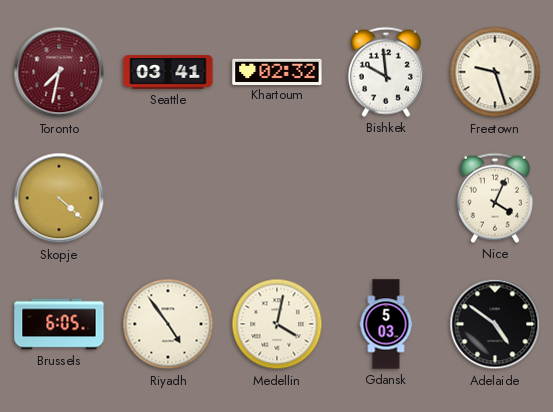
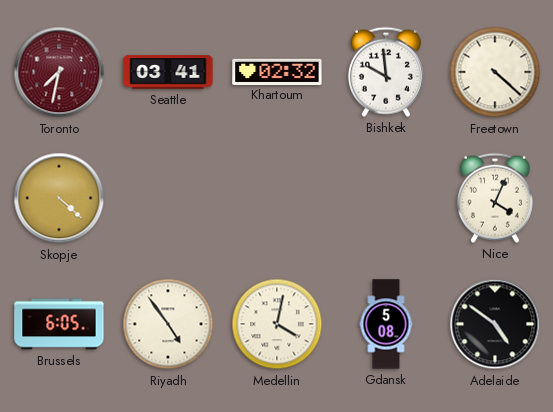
Freetown: 9:27 -> 4:22 (495, 72)
Gdansk: 5:03 -> 5:08 (386, 324)
